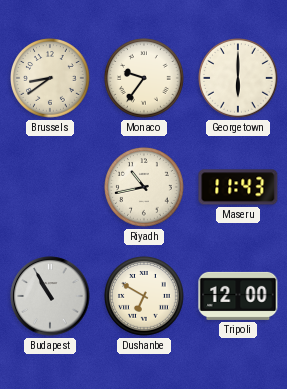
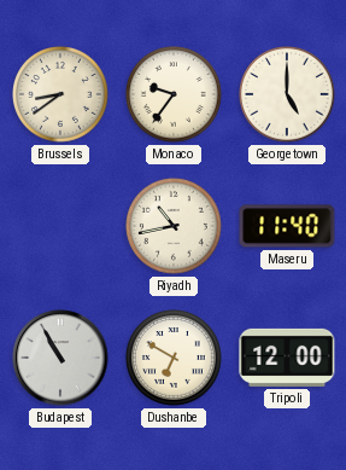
Georgetown: 6:00 -> 5:00 (288, 95)
Maseru: 11:43 -> 11:40 (287, 226)
